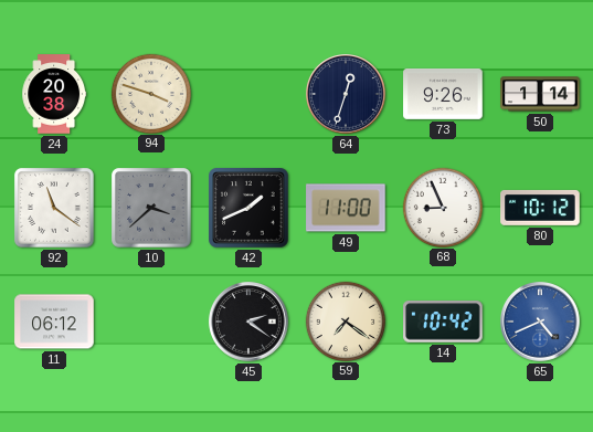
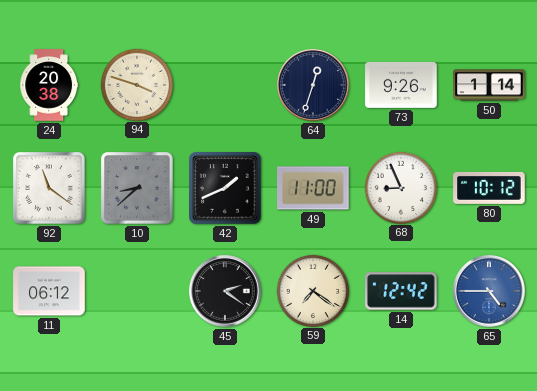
10: 3:38 -> 8:38 (137, 188)
14: 10:42 -> 12:42 (401, 291)
65: 4:41 -> 4:45 (489, 291)
